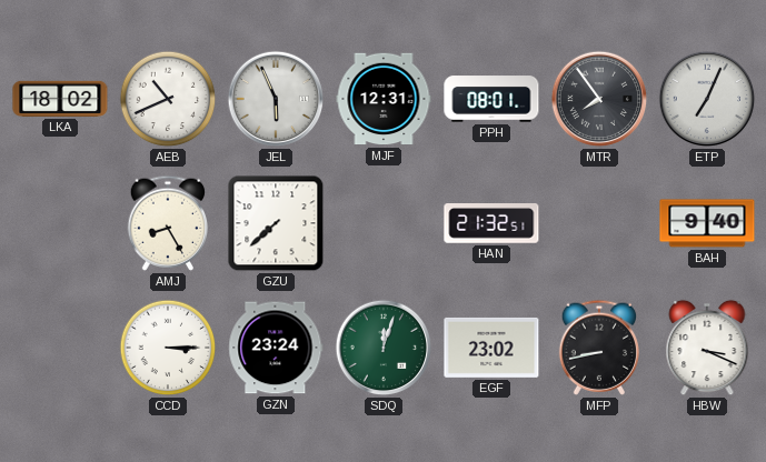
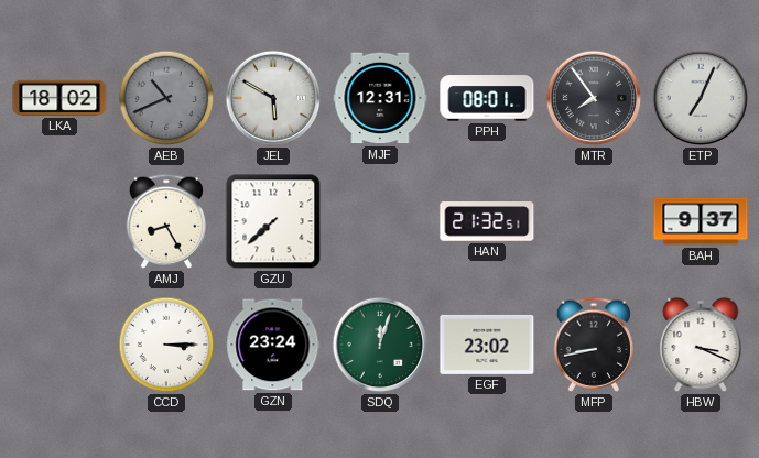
AEB dial: white -> grey (166, 98)
JEL: 5:56 -> 5:50 (273, 98)
BAH: 9:40 -> 9:37 (701, 221)
